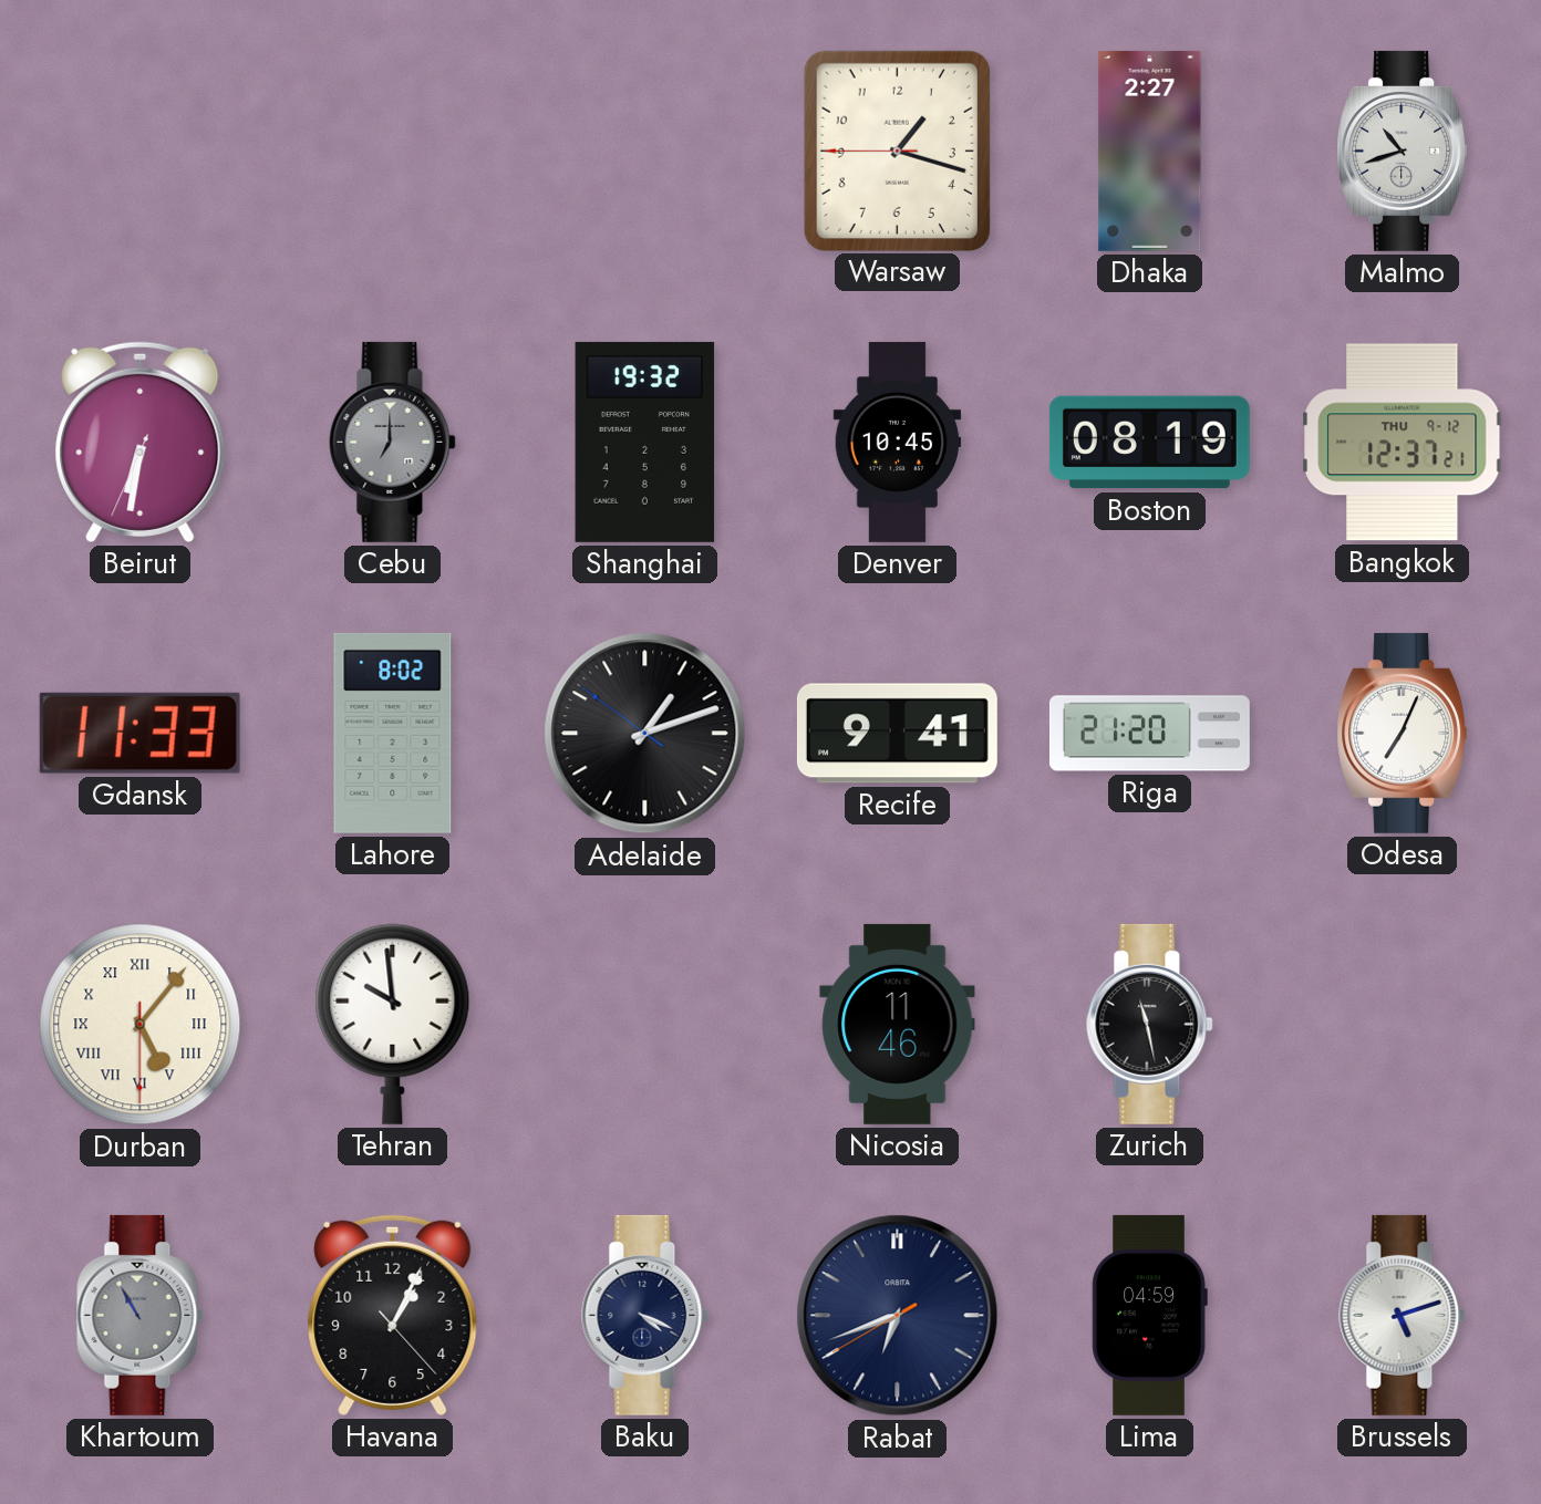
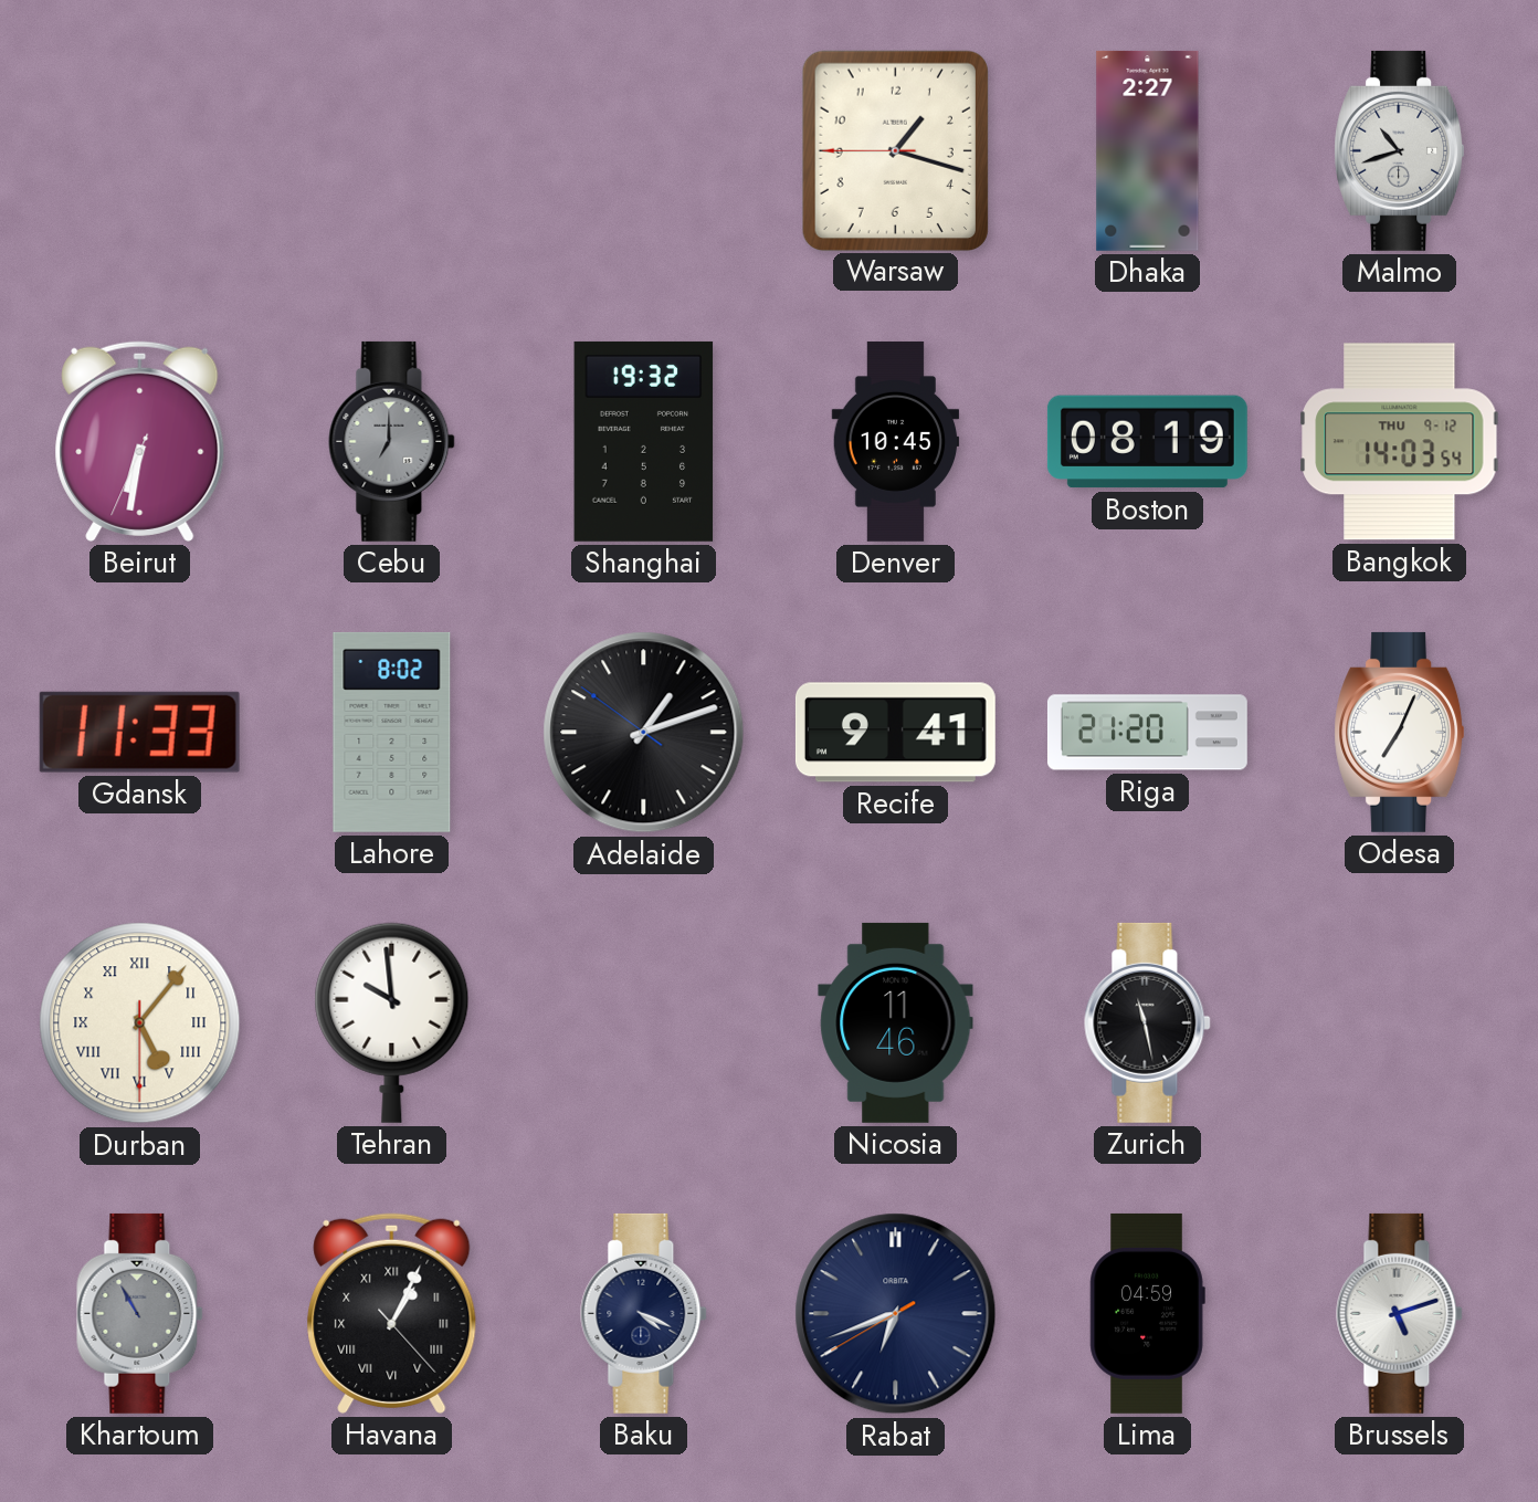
Bangkok: 12:37 -> 14:03 (1400, 442)
Havana numerals: Arabic -> Roman (392, 1313)
